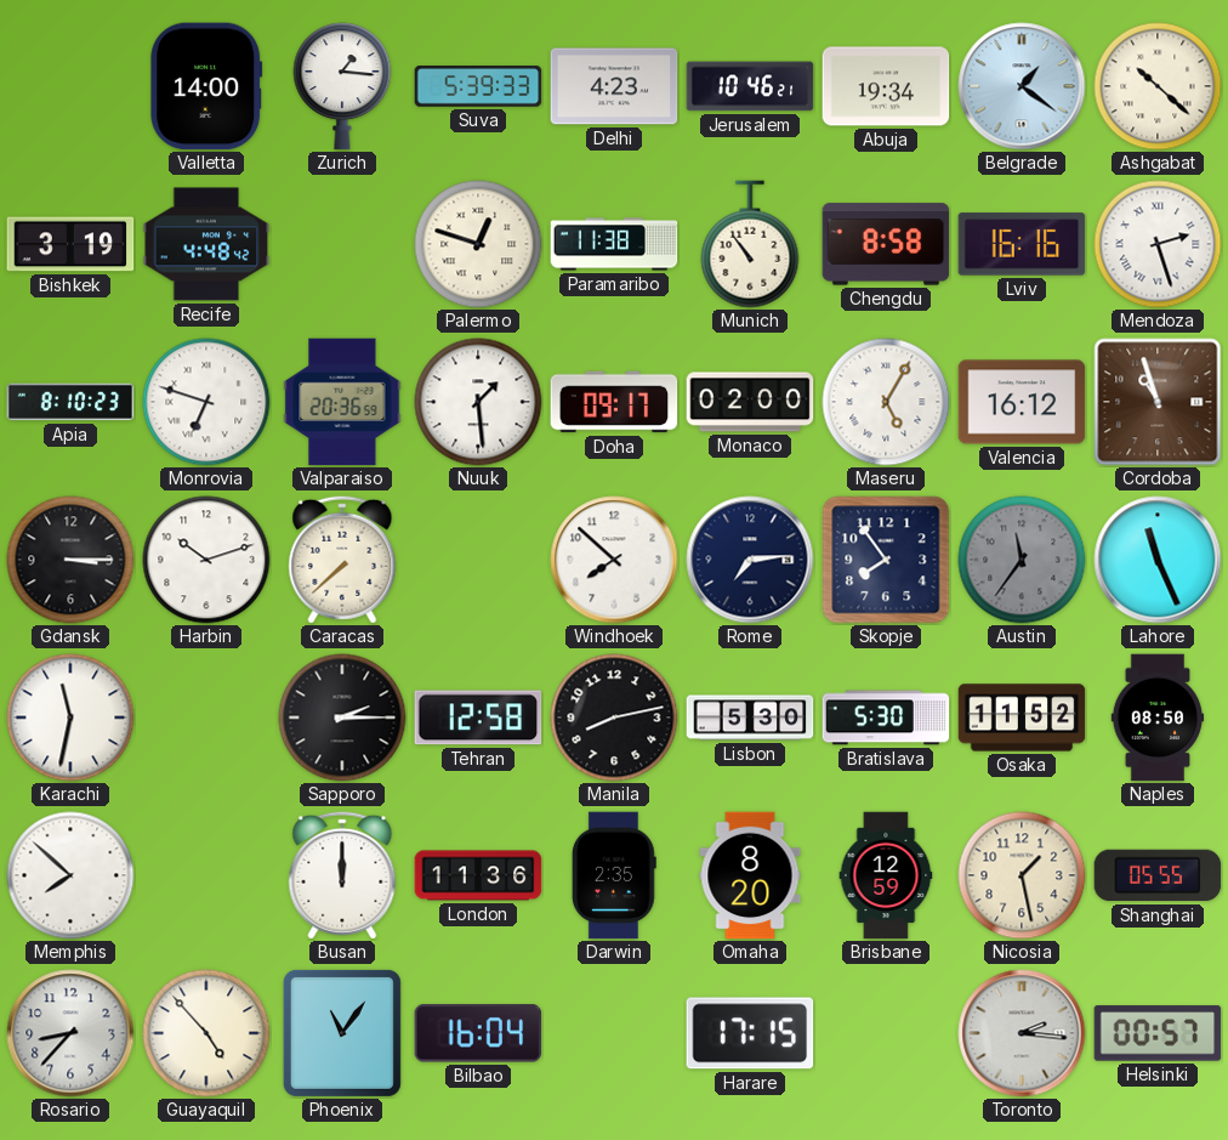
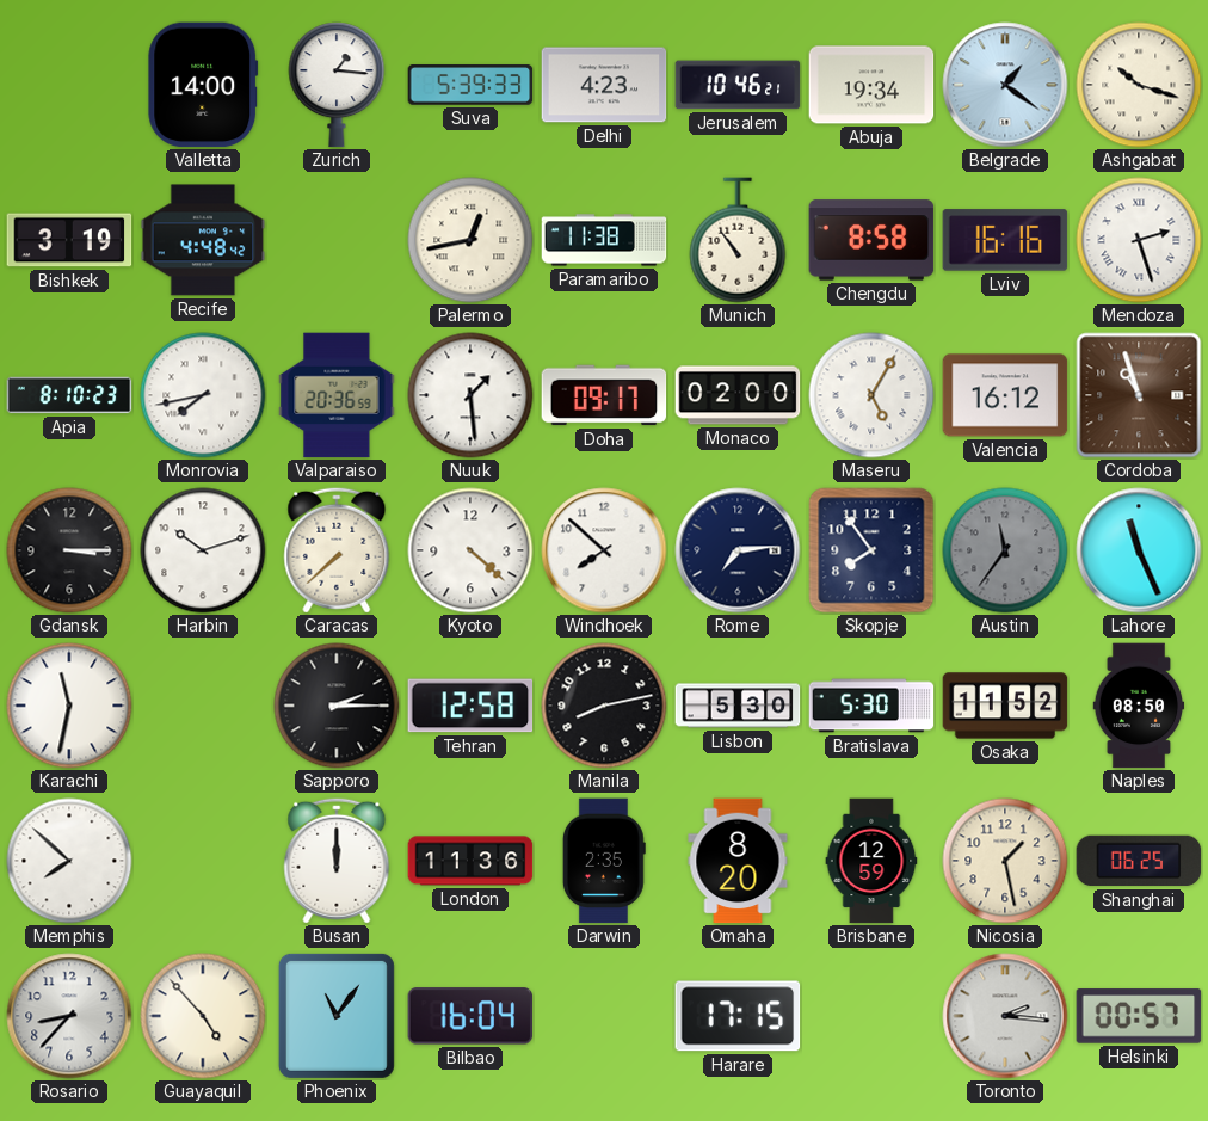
Ashgabat: 10:22 -> 10:18 (1139, 85)
Palermo: 12:48 -> 12:43 (470, 240)
Monrovia: 6:48 -> 7:43 (203, 395)
Kyoto: none -> 4:22 (470, 550)
Shanghai: 05:55 -> 06:25 (1139, 861)
